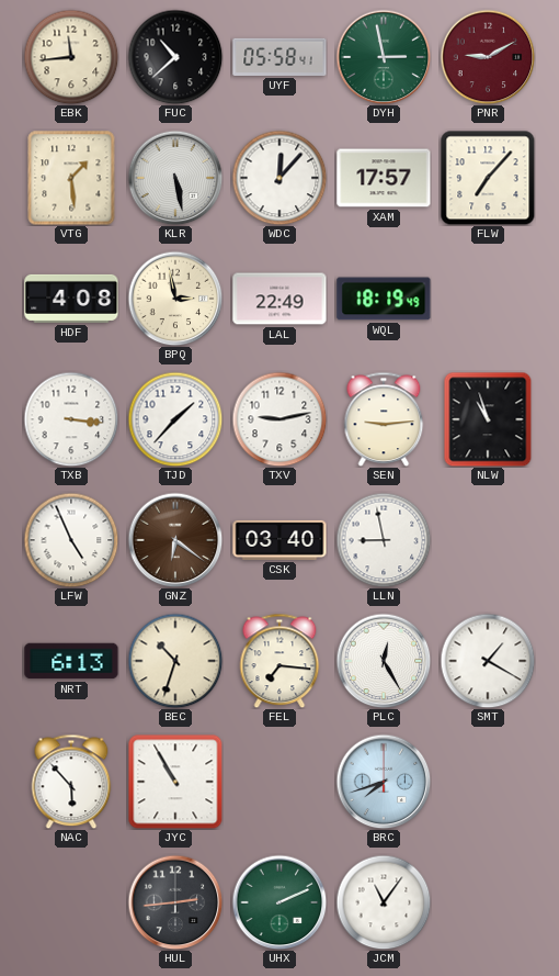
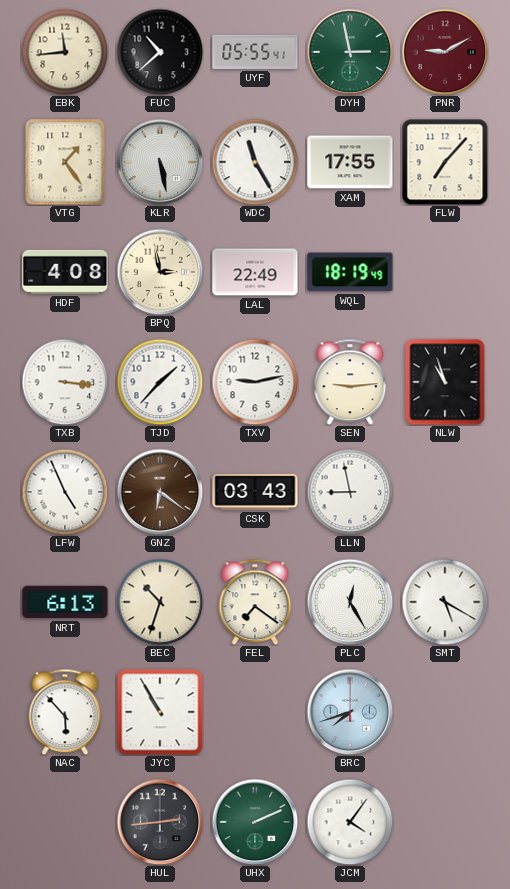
UYF: 05:58 -> 05:55 (255, 52)
VTG: 1:29 -> 1:24 (65, 162)
WDC: 12:07 -> 11:25 (255, 162)
XAM: 17:57 -> 17:55 (350, 162)
CSK: 03:40 -> 03:43 (255, 492)
FEL: 7:16 -> 7:21 (255, 602)
SMT: 1:20 -> 5:20 (445, 602)
JCM: 11:06 -> 4:06 (350, 822)
